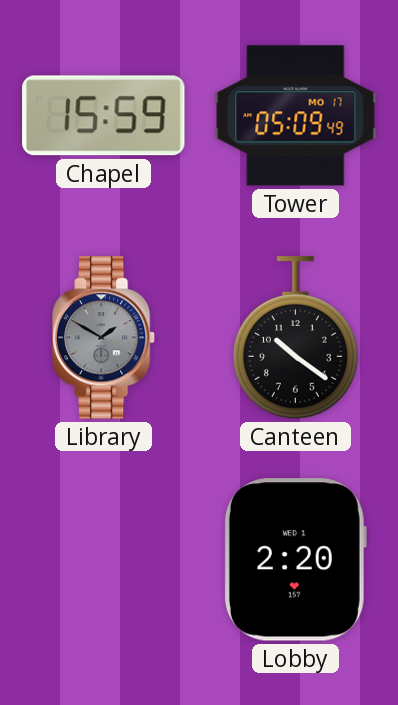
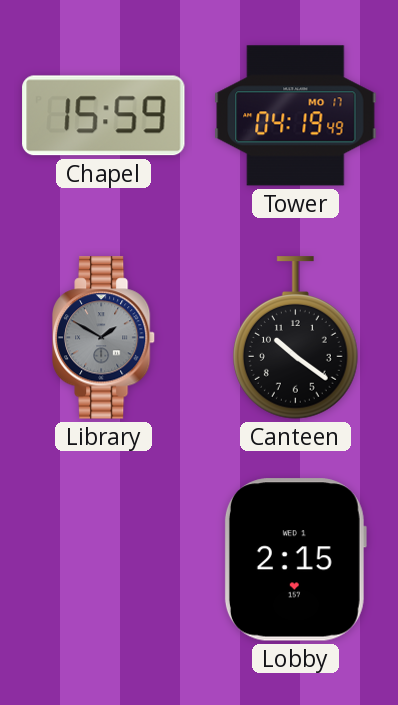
Tower: 05:09 -> 04:19 (296, 116)
Lobby: 2:20 -> 2:15 (295, 560)
